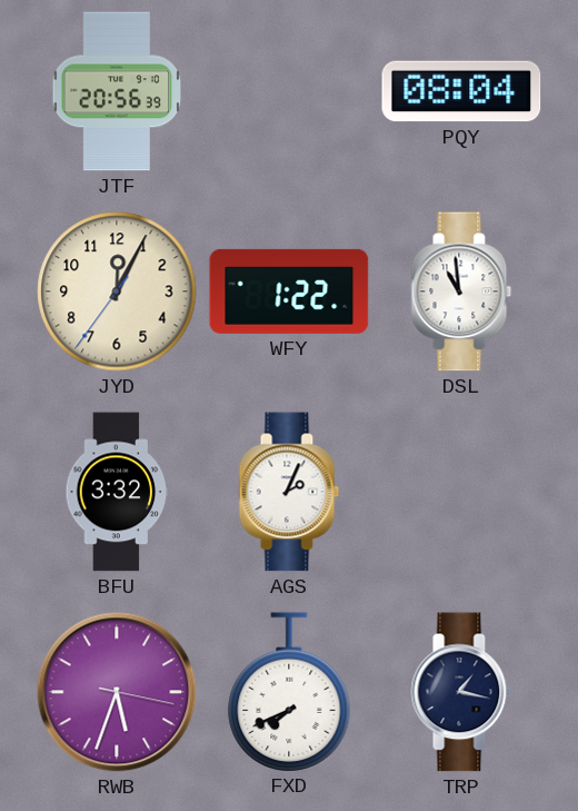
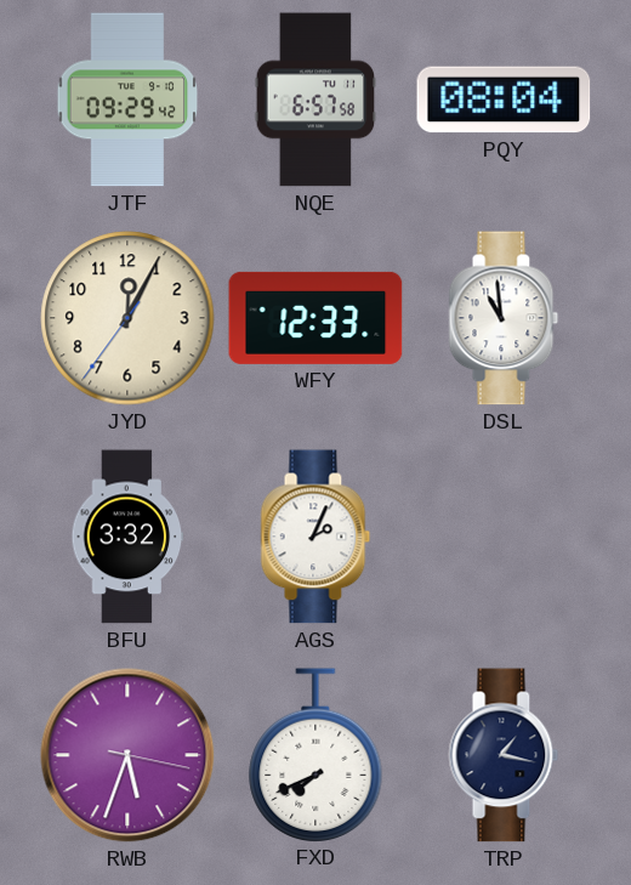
JTF: 20:56 -> 09:29 (127, 100)
NQE: none -> 6:57 (315, 100)
WFY: 1:22 -> 12:33 (315, 318)
